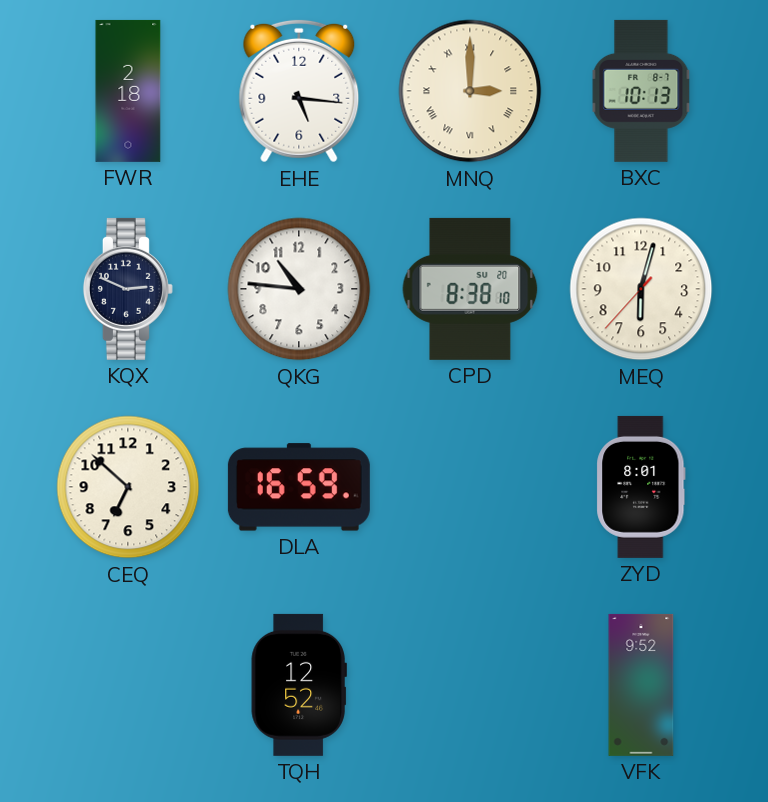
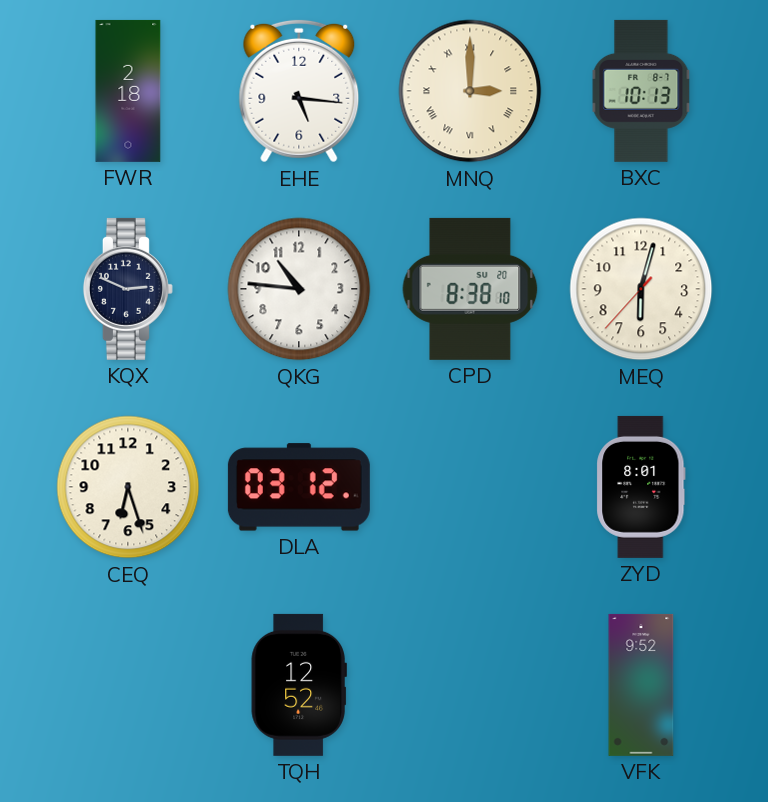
CEQ: 6:52 -> 6:27 (128, 487)
DLA: 16:59 -> 03:12 (299, 487)
